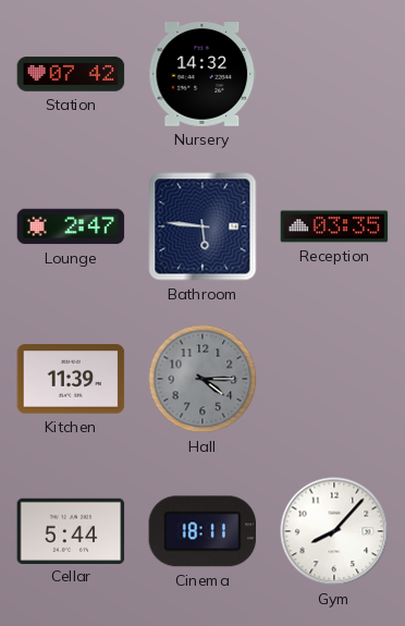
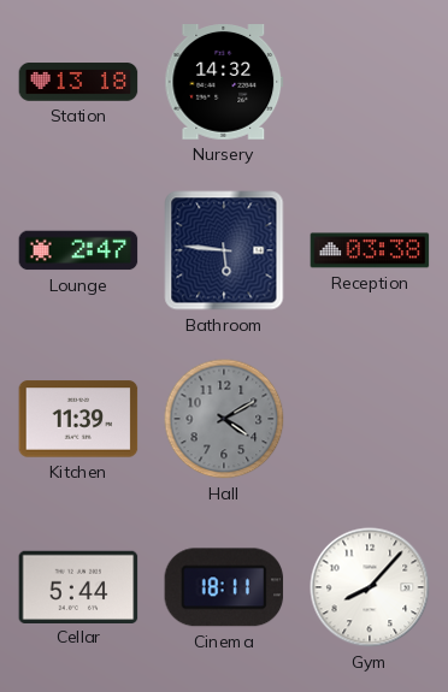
Station: 07:42 -> 13:18 (78, 82)
Reception: 03:35 -> 03:38 (370, 250)
Hall: 4:15 -> 4:10 (224, 419)
